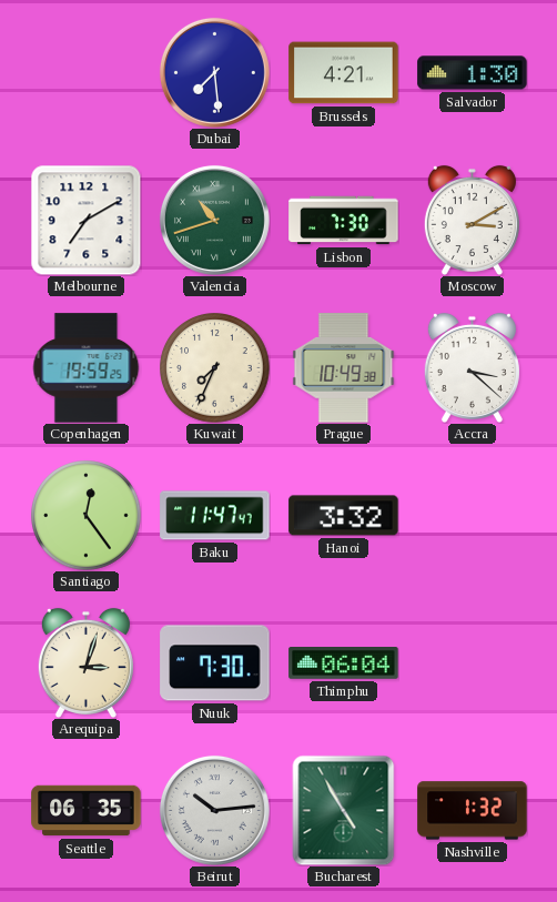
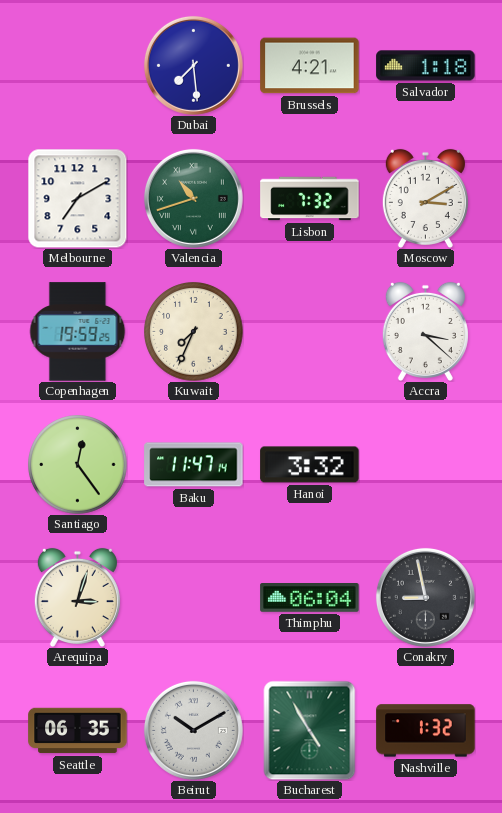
Salvador: 1:30 -> 1:18 (426, 66)
Lisbon: 7:30 -> 7:32 (310, 199)
Prague: 10:49 -> none (344, 368)
Baku: 11:47:47 -> 11:47:14 (194, 465)
Nuuk: 7:30 -> none (215, 663)
Conakry: none -> 8:58 (425, 597)
Beirut: 10:14 -> 10:10 (193, 730)
